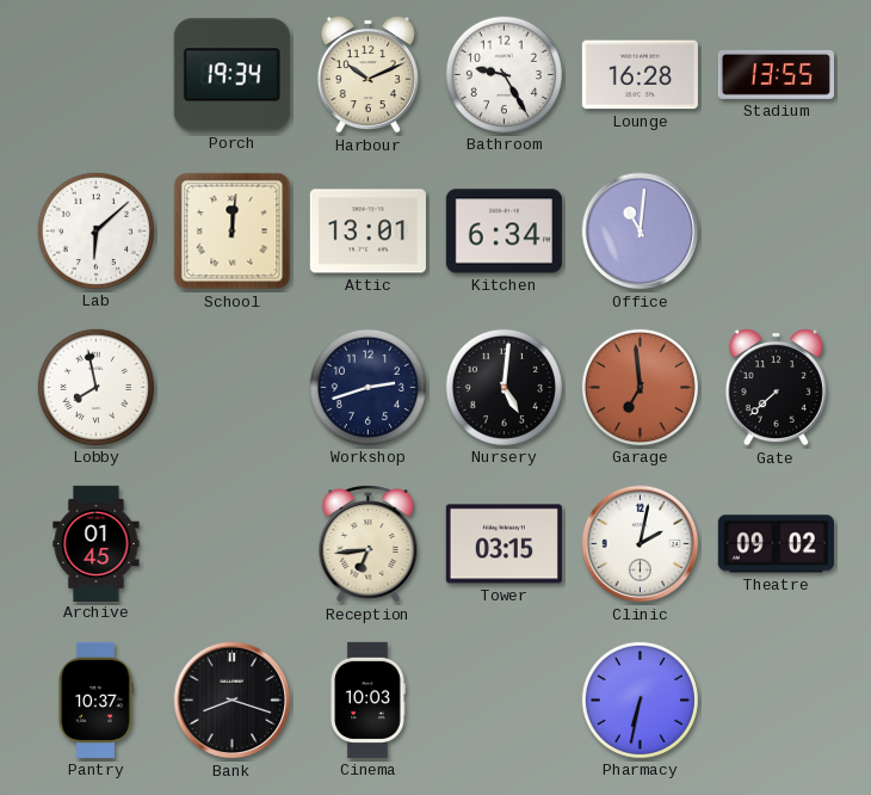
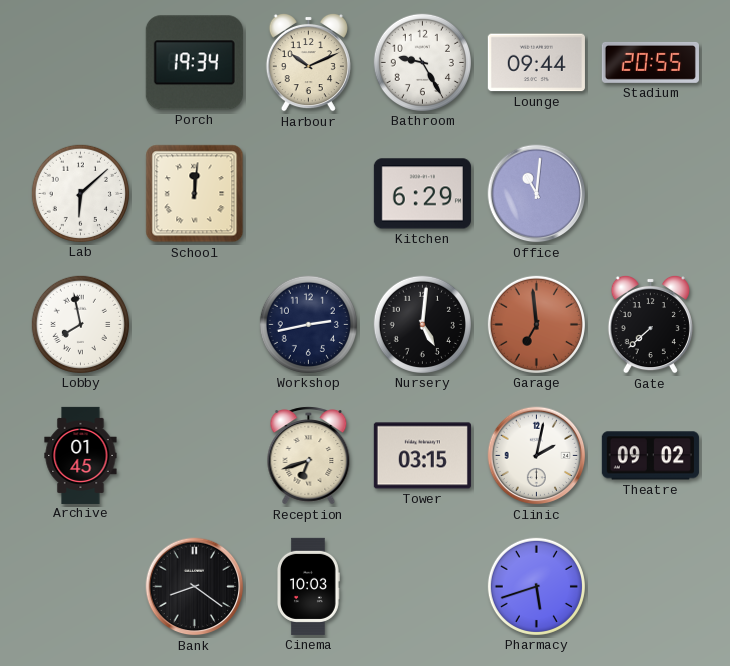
Lounge: 16:28 -> 09:44 (536, 63)
Stadium: 13:55 -> 20:55 (650, 62)
Attic: 13:01 -> none (367, 232)
Kitchen: 6:34 -> 6:29 (422, 194)
Workshop: 2:42 -> 2:43 (308, 324)
Reception: 6:44 -> 6:42 (309, 456)
Pantry: 10:37 -> none (95, 700)
Bank: 8:18 -> 8:21 (195, 587)
Pharmacy: 6:32 -> 5:42 (536, 586)
